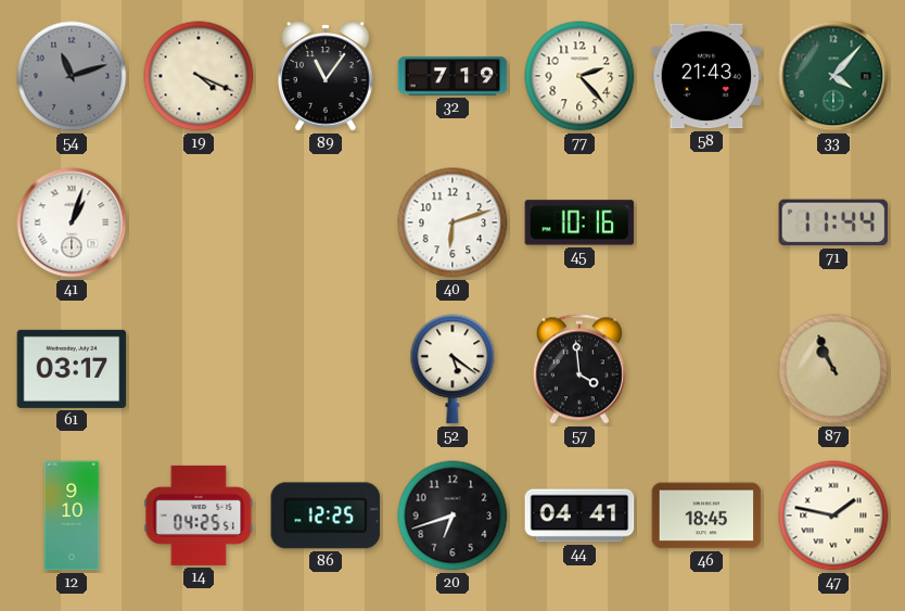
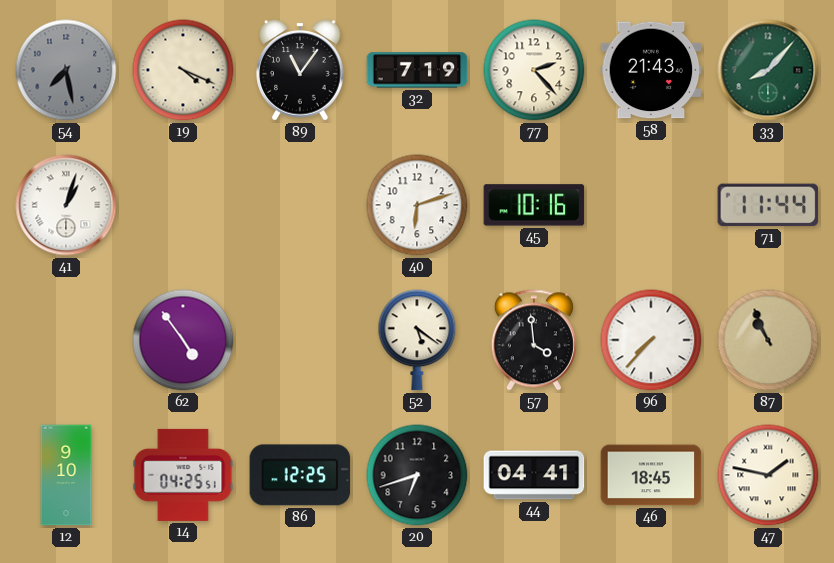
54: 11:12 -> 7:28 (66, 70)
33: 4:07 -> 8:07 (768, 70)
61: 03:17 -> none (72, 369)
62: none -> 4:54 (183, 340)
96: none -> 7:37 (651, 340)
